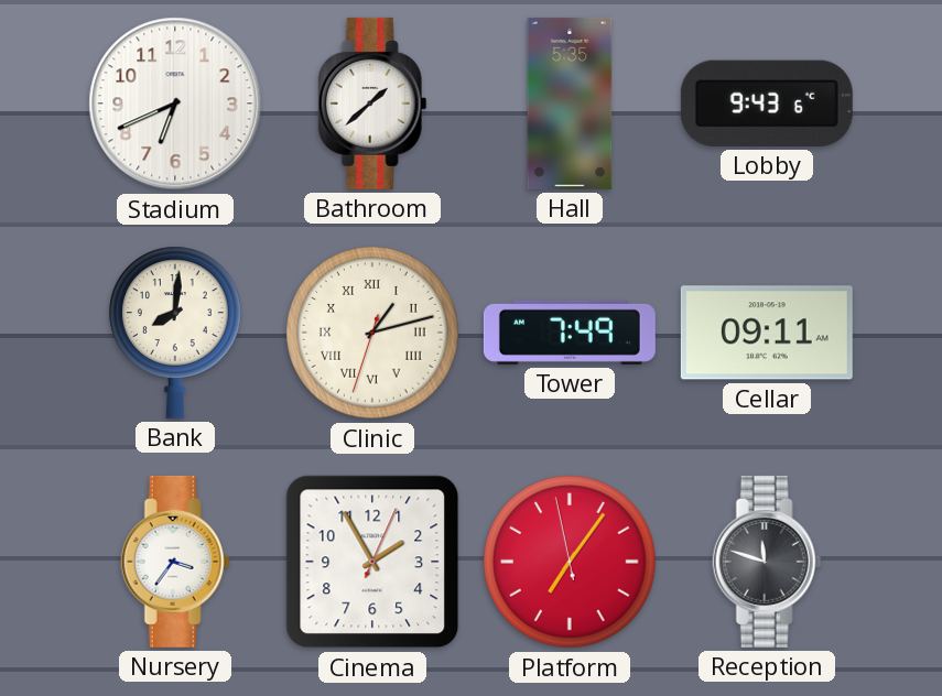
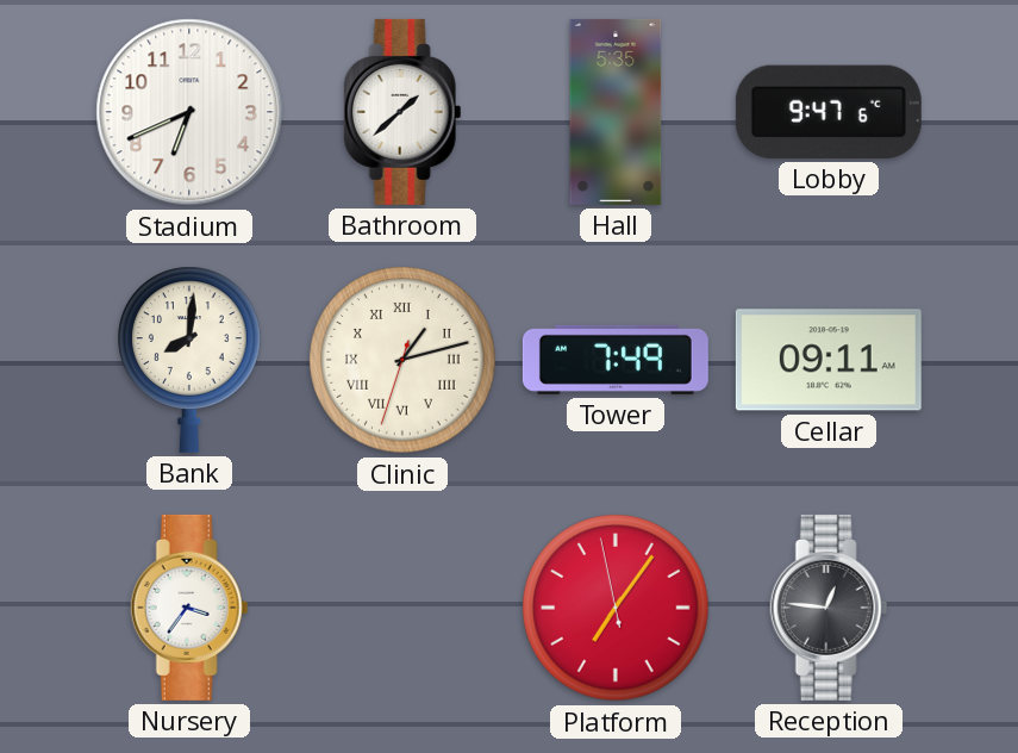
Lobby: 9:43 -> 9:47 (829, 112)
Cinema: 1:55 -> none (372, 562)
Reception: 11:48 -> 12:46 (829, 608)
